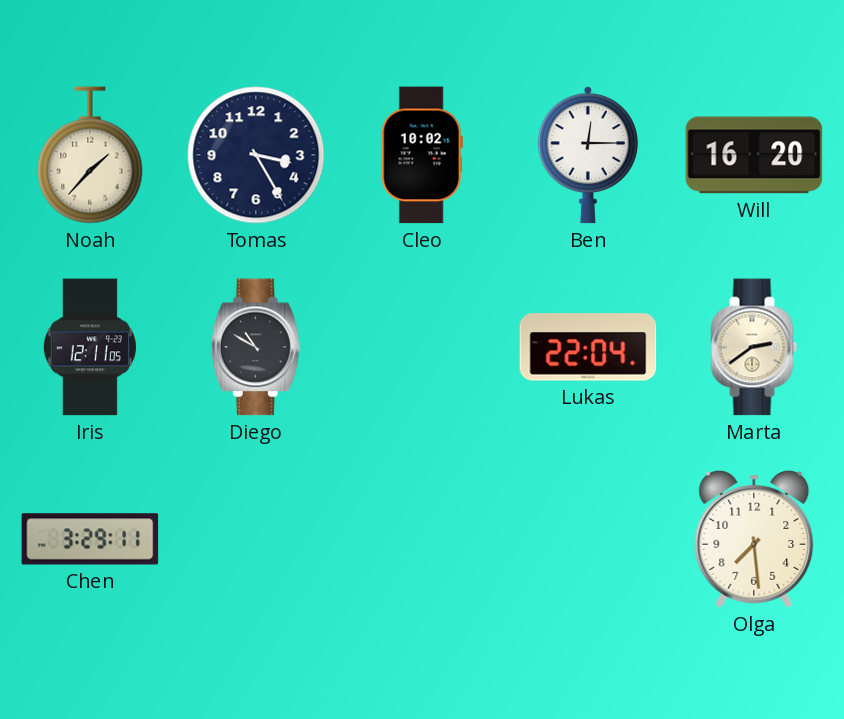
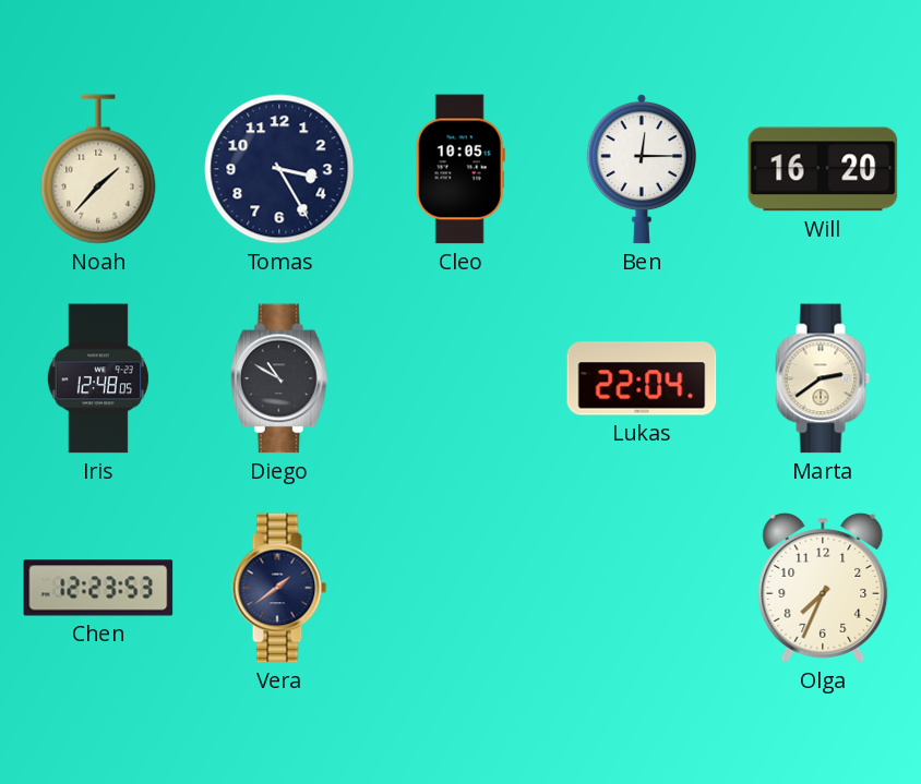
Cleo: 10:02 -> 10:05 (460, 169)
Iris: 12:11 -> 12:48 (98, 378)
Chen: 3:29 -> 12:23 (98, 588)
Vera: none -> 1:39 (279, 588)
Olga: 7:29 -> 7:34 (823, 588)
